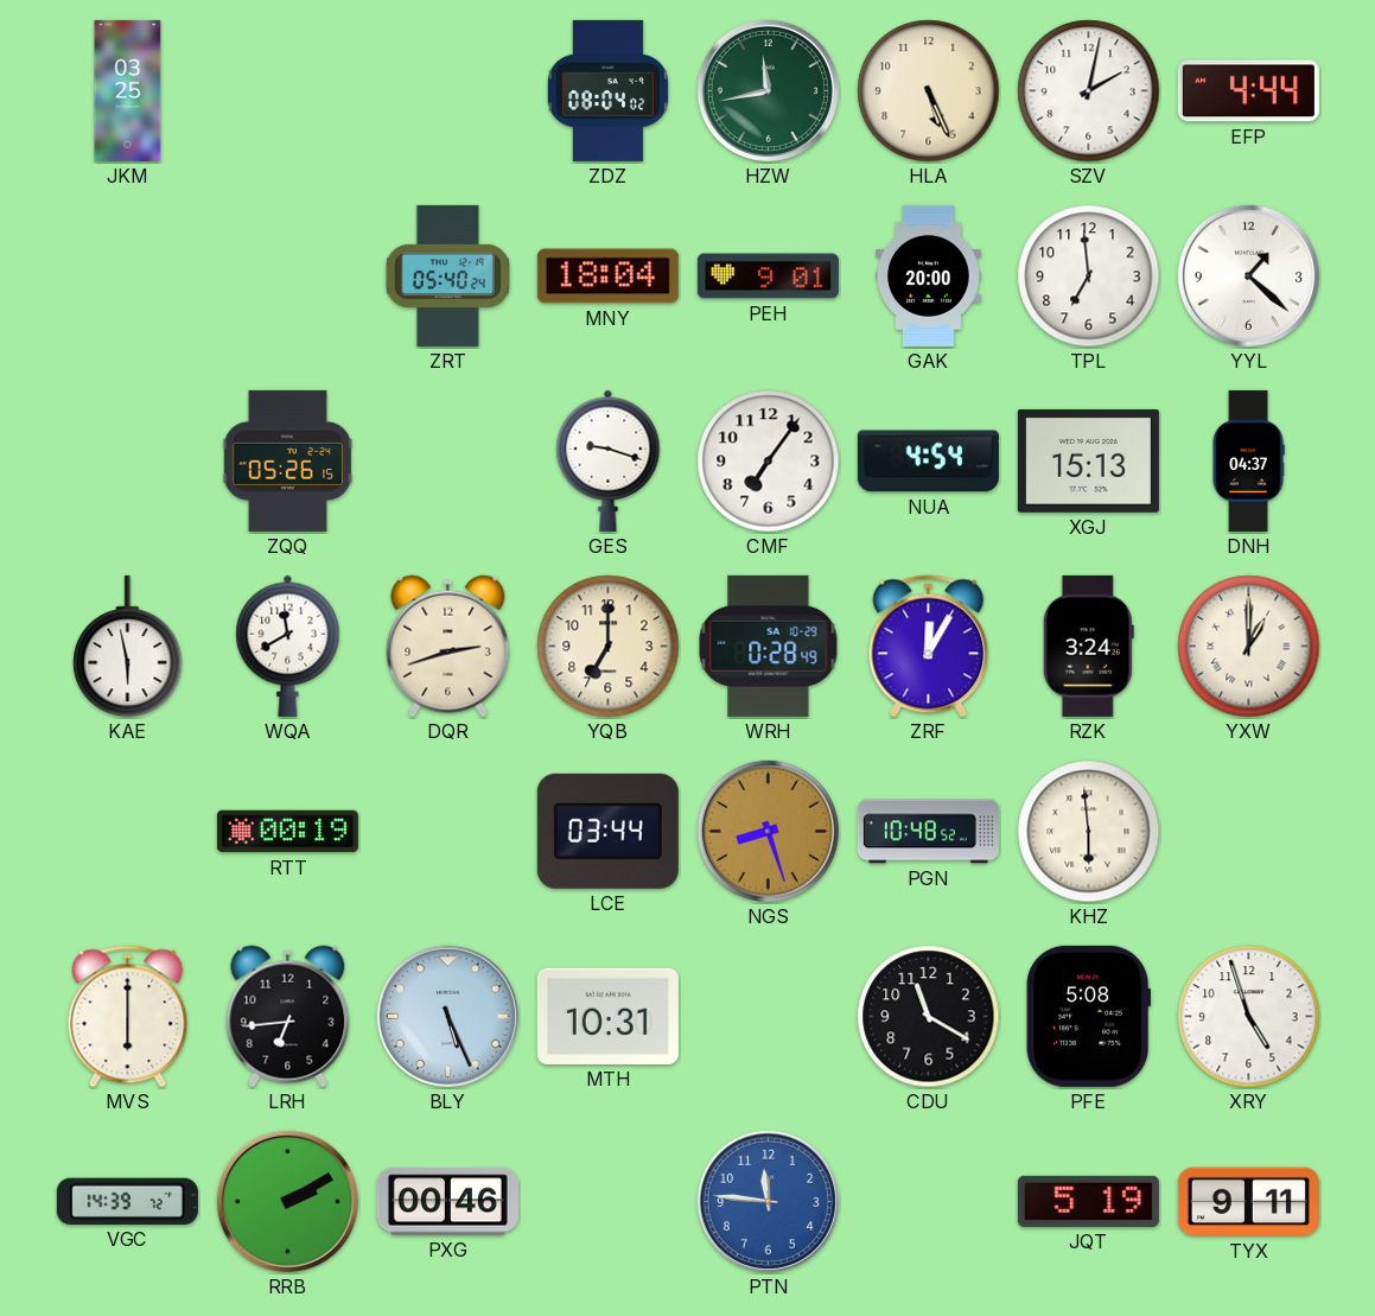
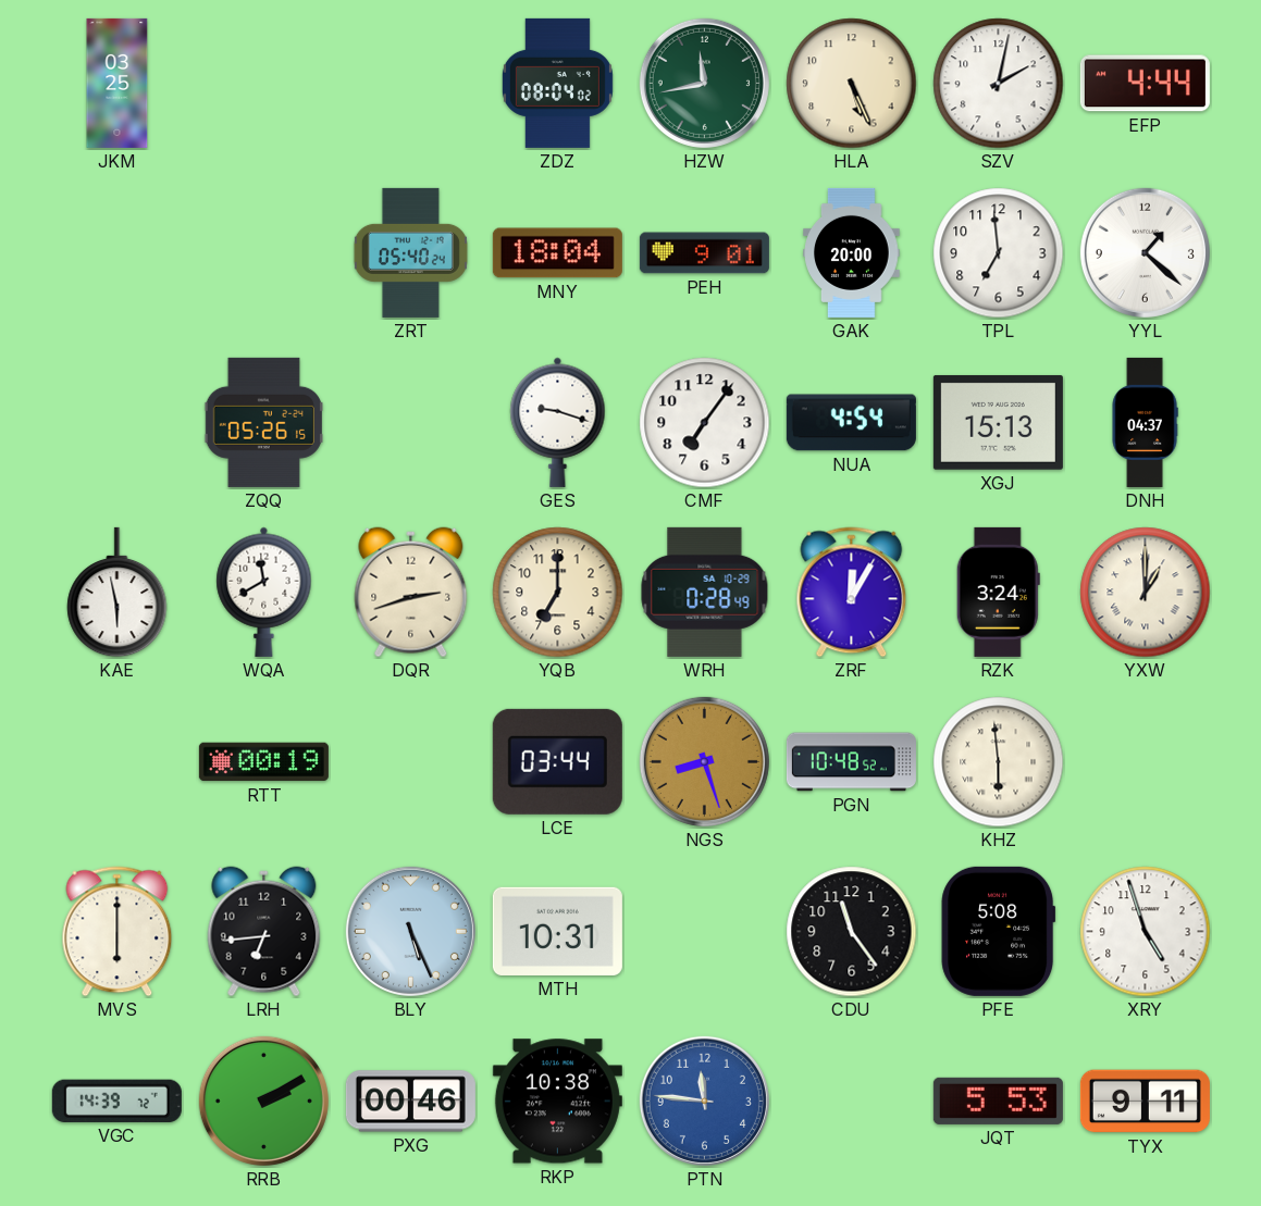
CDU: 11:20 -> 11:24 (852, 932)
RKP: none -> 10:38 (557, 1102)
JQT: 5:19 -> 5:53 (998, 1101)
